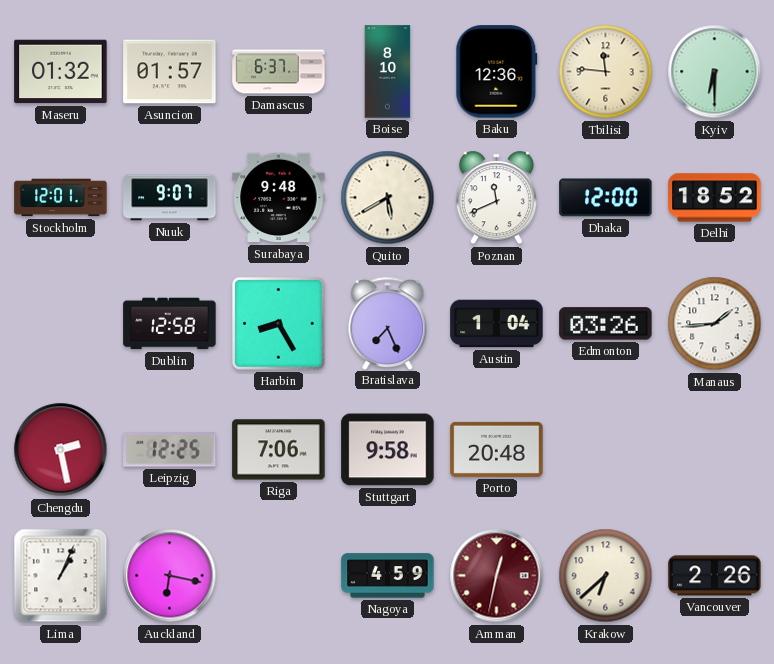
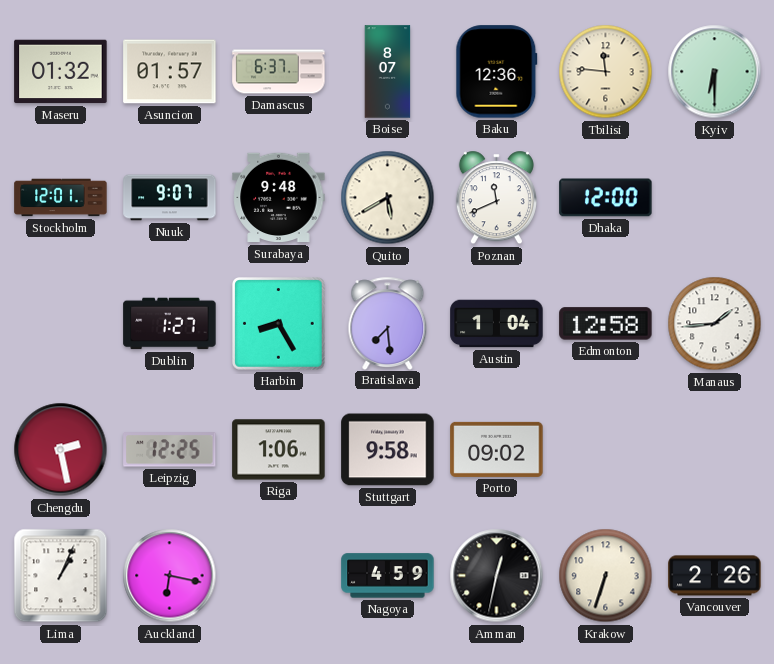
Boise: 8:10 -> 8:07 (388, 72)
Delhi: 18:52 -> none (715, 198)
Dublin: 12:58 -> 1:27 (170, 324)
Bratislava: 7:26 -> 7:29 (388, 323)
Edmonton: 03:26 -> 12:58 (606, 324)
Riga: 7:06 -> 1:06 (279, 450)
Porto: 20:48 -> 09:02 (497, 449)
Amman dial: burgundy -> black (497, 576)
Krakow: 6:38 -> 6:33 (606, 576)
